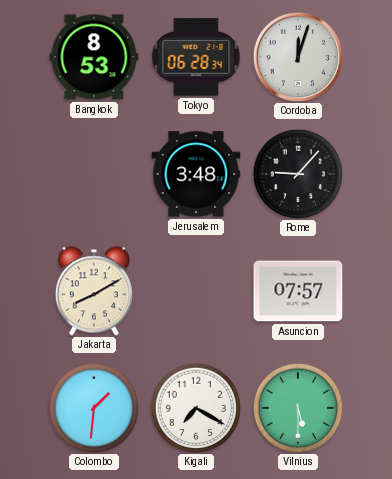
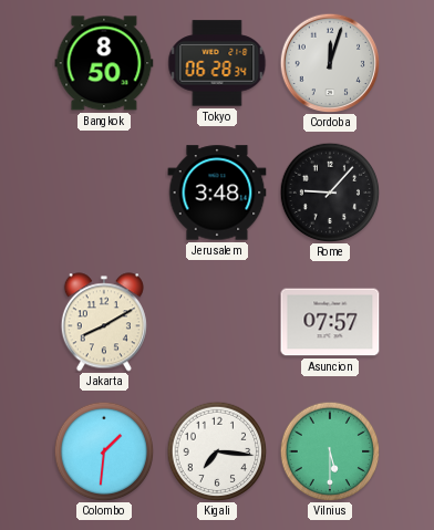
Bangkok: 8:53 -> 8:50 (104, 63)
Kigali: 7:20 -> 7:16 (217, 451)
